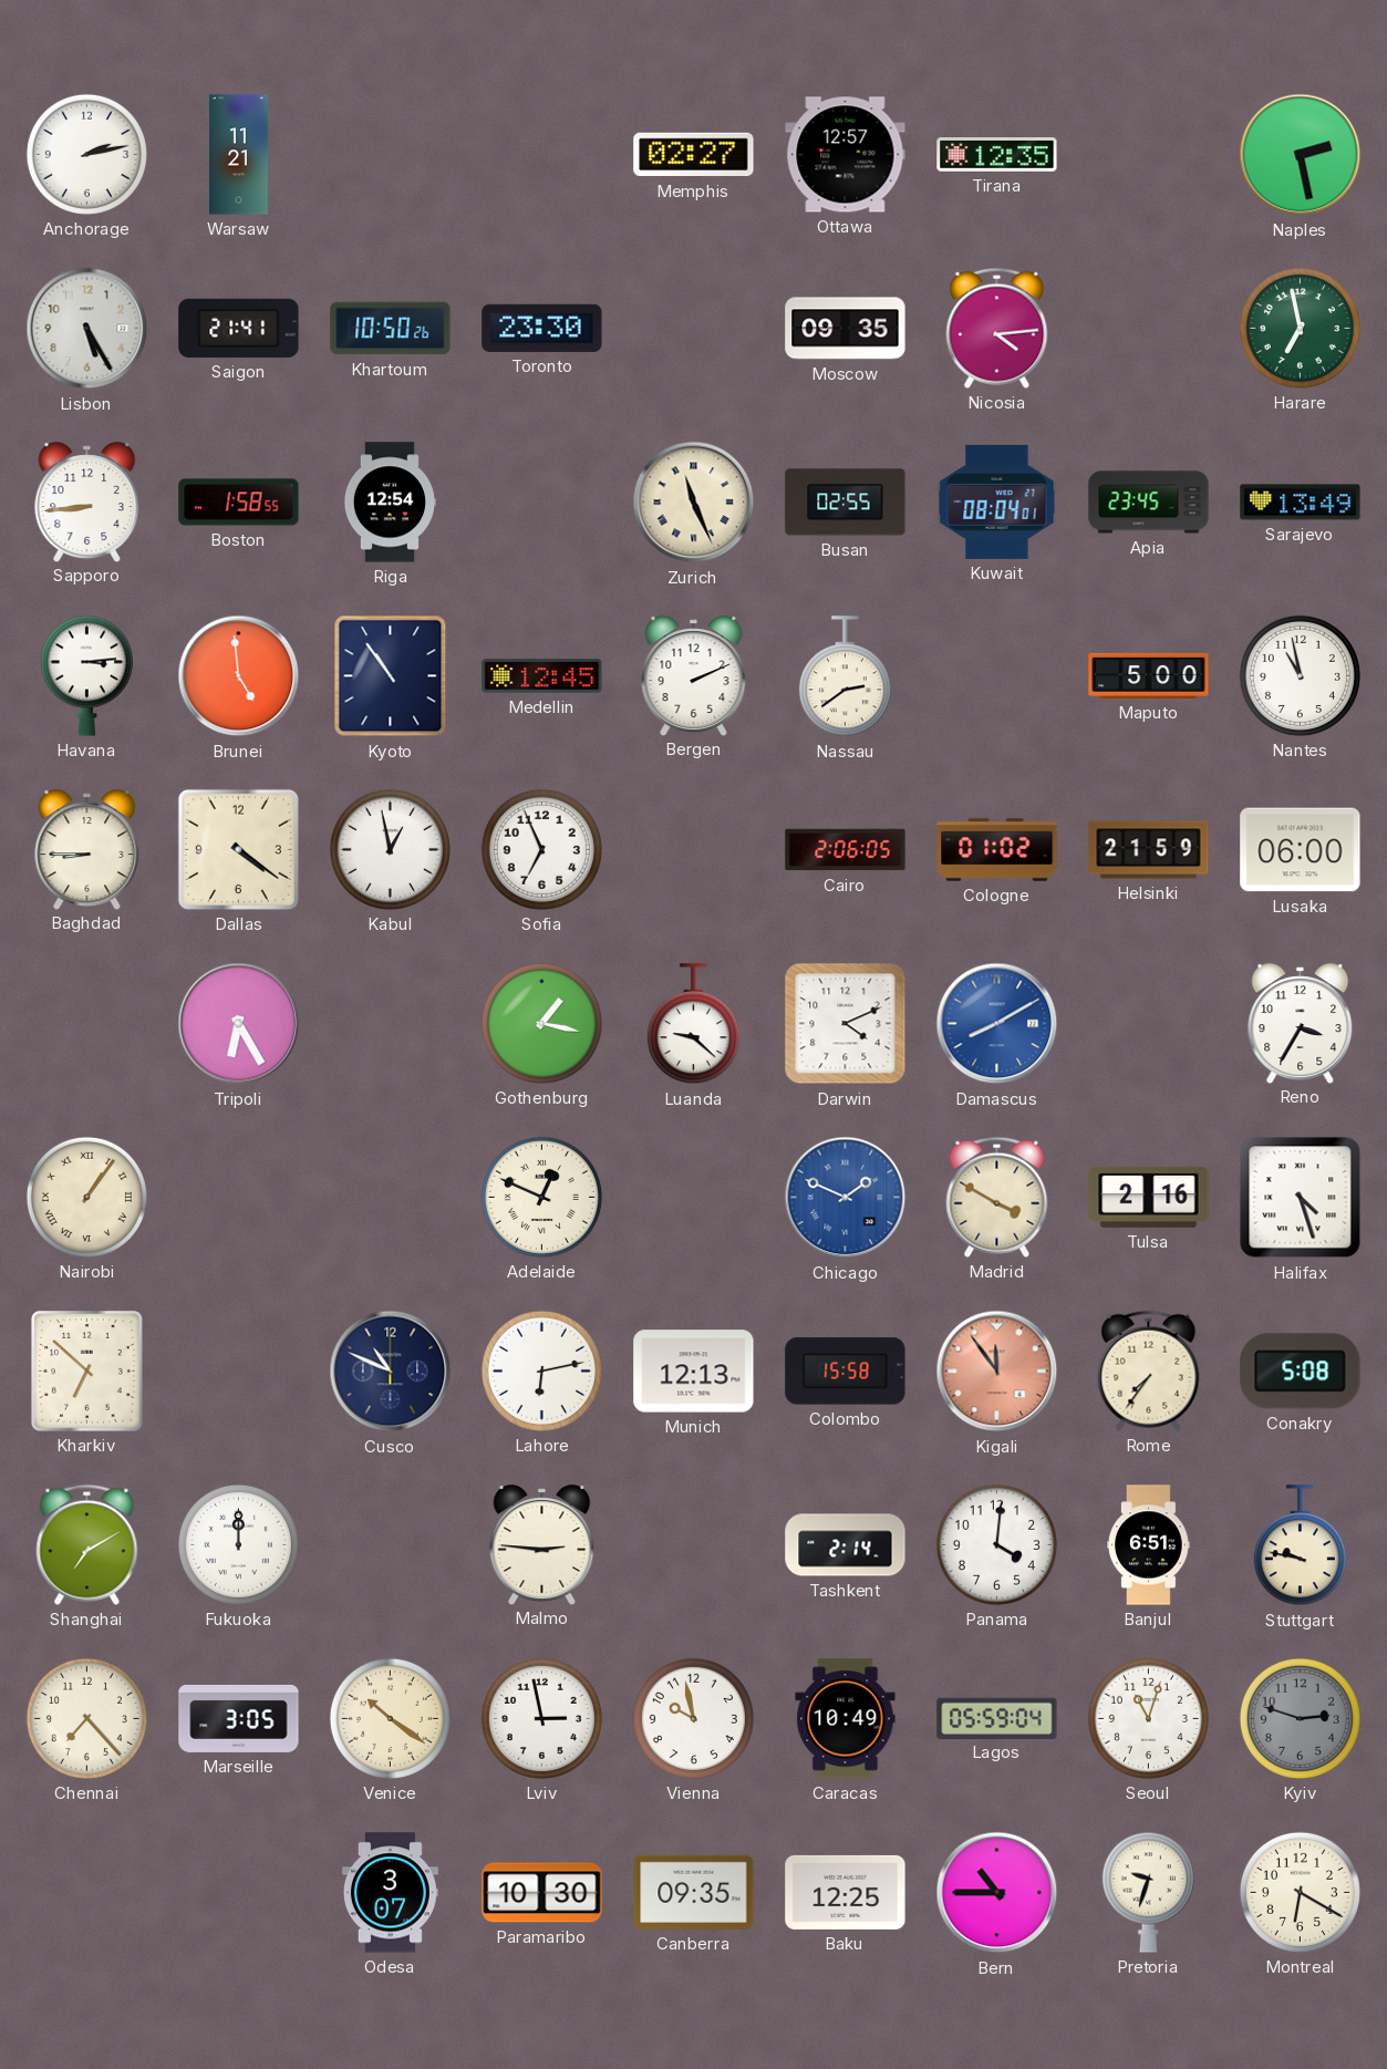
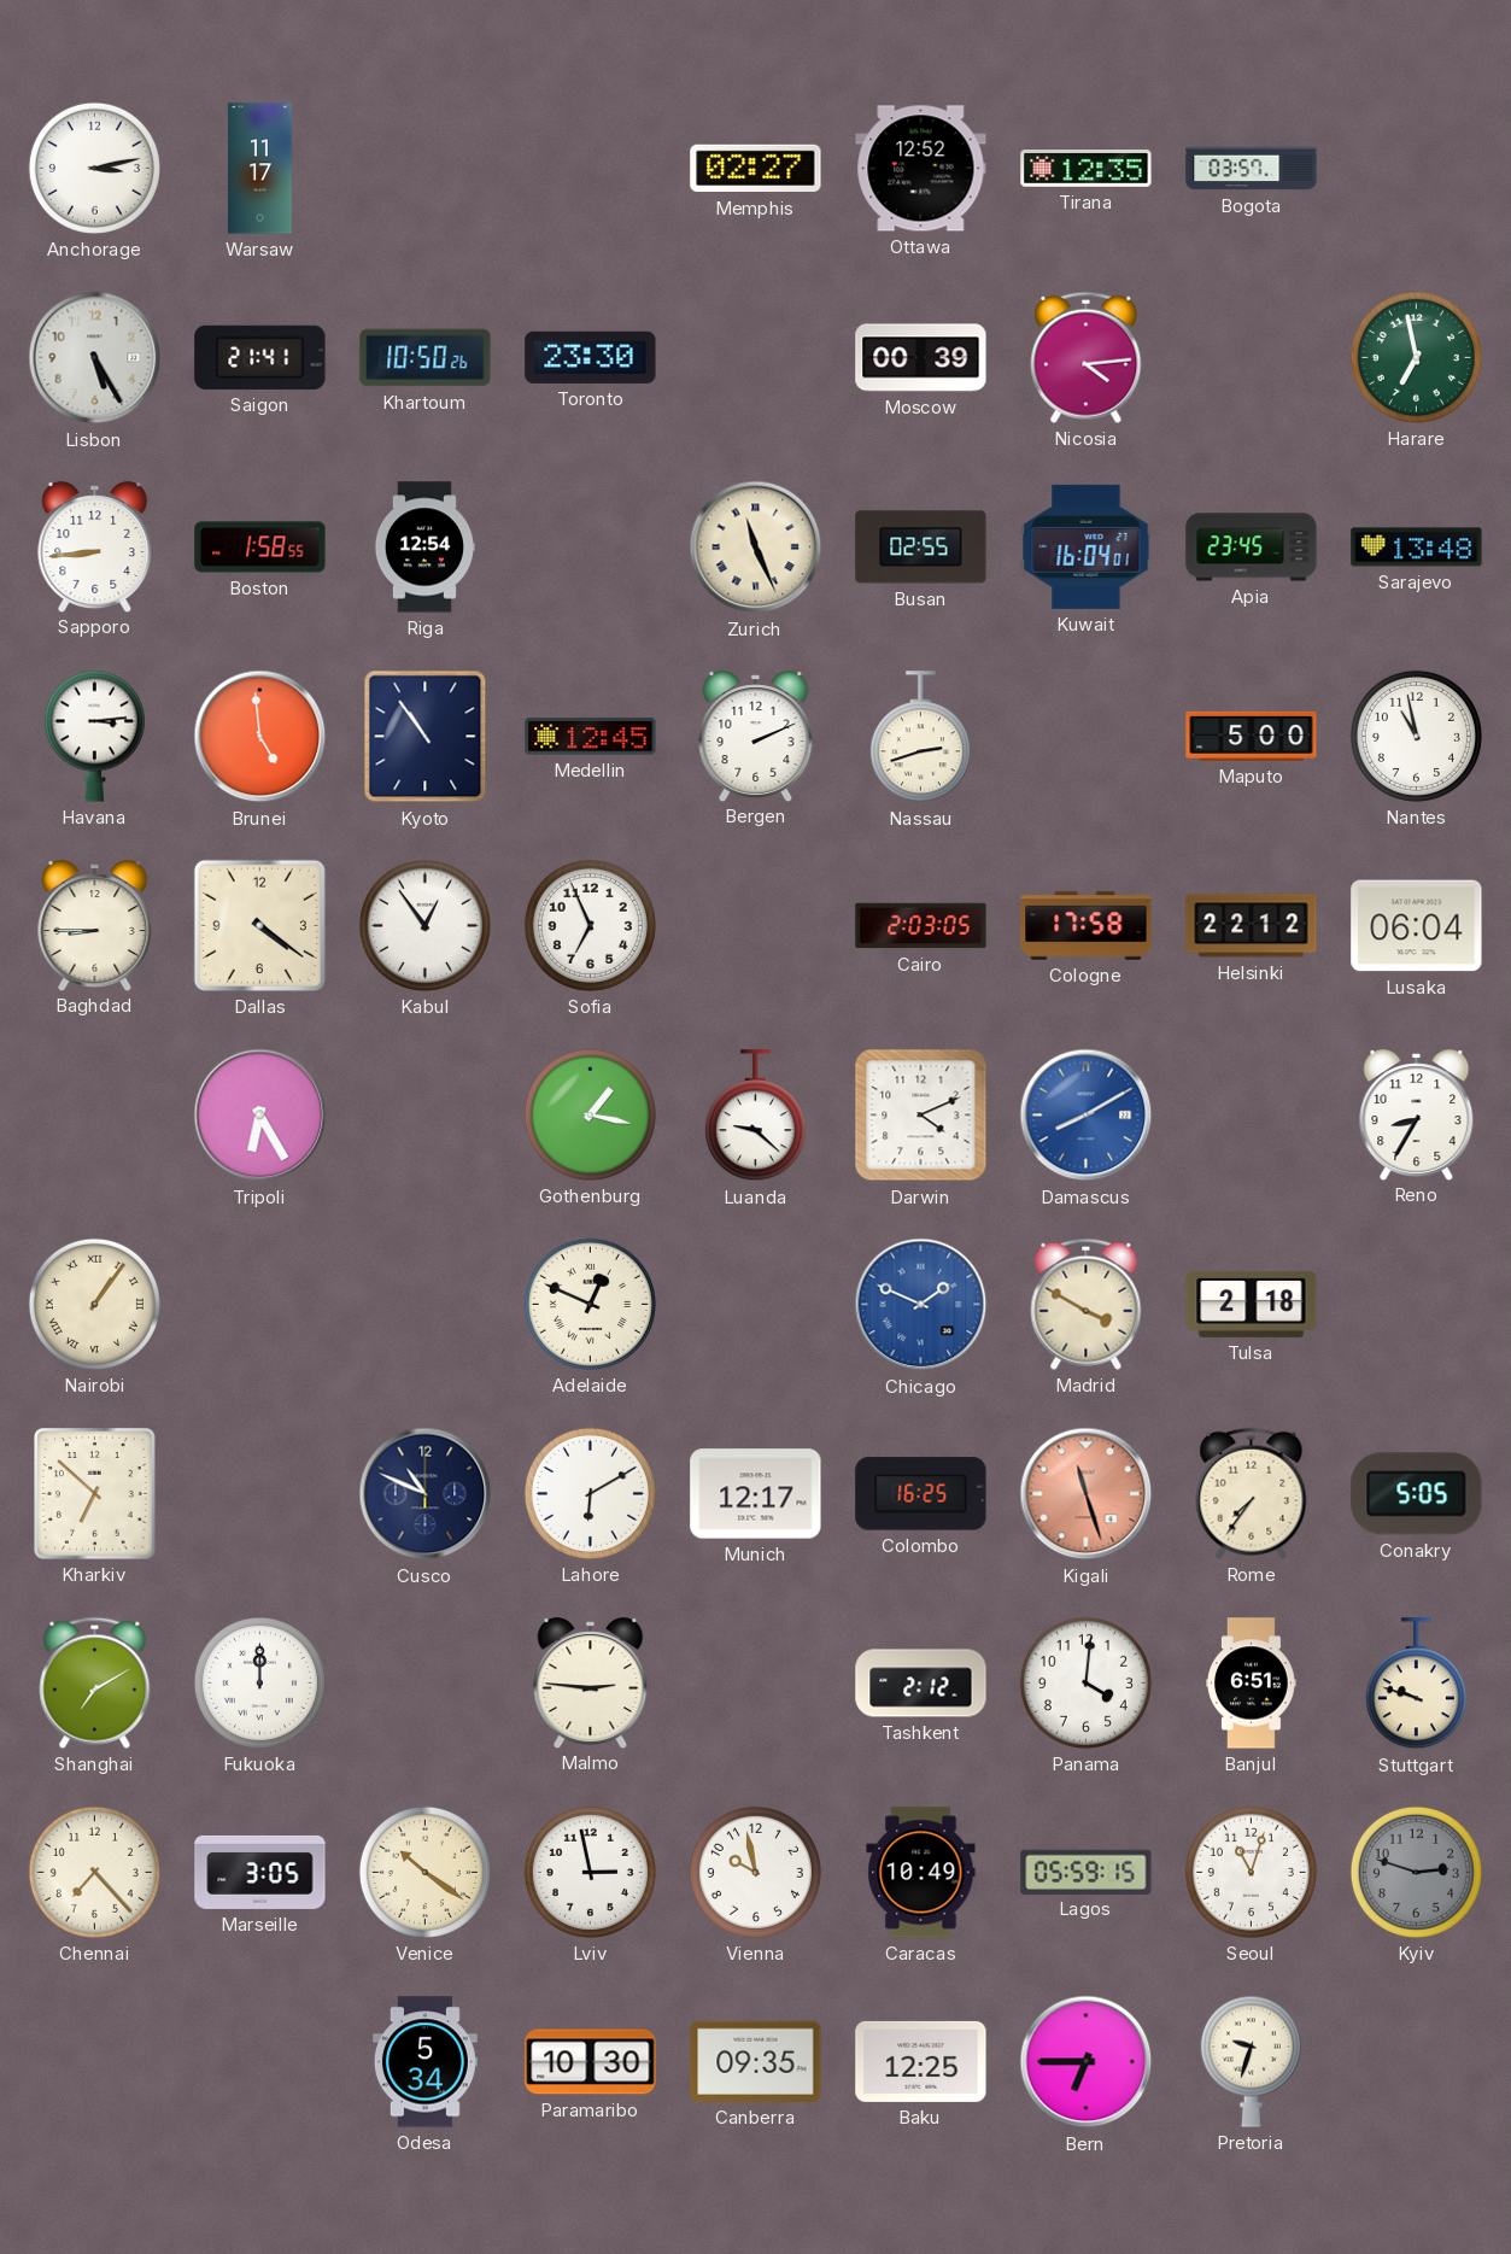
Anchorage: 2:13 -> 3:13 (94, 168)
Warsaw: 11:21 -> 11:17 (260, 169)
Ottawa: 12:57 -> 12:52 (921, 169)
Bogota: none -> 03:57 (1252, 169)
Naples: 2:28 -> none (1301, 155)
Moscow: 09:35 -> 00:39 (921, 358)
Kuwait: 08:04 -> 16:04 (1087, 546)
Sarajevo: 13:49 -> 13:48 (1417, 548)
Nassau: 2:39 -> 2:42 (920, 737)
Kabul: 12:58 -> 12:54 (424, 925)
Cairo: 2:06 -> 2:03 (921, 926)
Cologne: 01:02 -> 17:58 (1087, 926)
Helsinki: 21:59 -> 22:12 (1252, 926)
Lusaka: 06:00 -> 06:04 (1417, 926)
Reno: 3:35 -> 8:35 (1417, 1114)
Tulsa: 2:16 -> 2:18 (1252, 1304)
Halifax: 4:27 -> none (1301, 1198)
Lahore: 6:13 -> 6:10 (590, 1493)
Munich: 12:13 -> 12:17 (756, 1494)
Colombo: 15:58 -> 16:25 (921, 1494)
Kigali: 11:54 -> 11:27 (1087, 1494)
Conakry: 5:08 -> 5:05 (1417, 1494)
Tashkent: 2:14 -> 2:12 (921, 1684)
Stuttgart: 9:47 -> 9:48 (1416, 1684)
Lagos: 05:59:04 -> 05:59:15 (1087, 1872)
Odesa: 3:07 -> 5:34 (424, 2062)
Bern: 10:45 -> 6:45 (1087, 2062)
Montreal: 6:20 -> none (1300, 1892)
